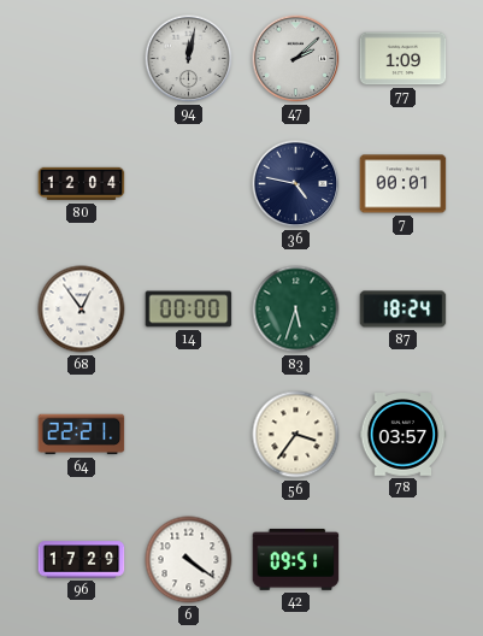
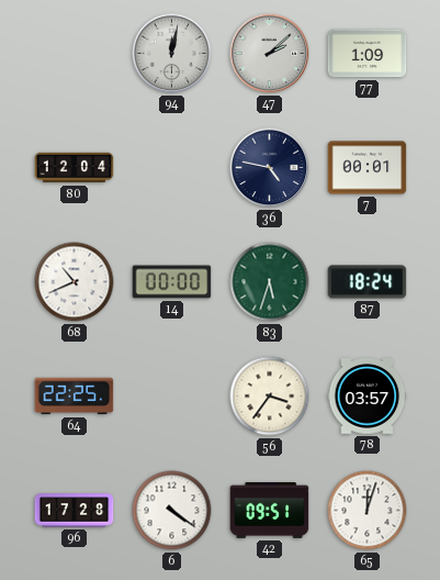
68: 12:54 -> 10:41 (75, 282)
64: 22:21 -> 22:25 (75, 397)
96: 17:29 -> 17:28 (75, 511)
65: none -> 12:03 (368, 511)
